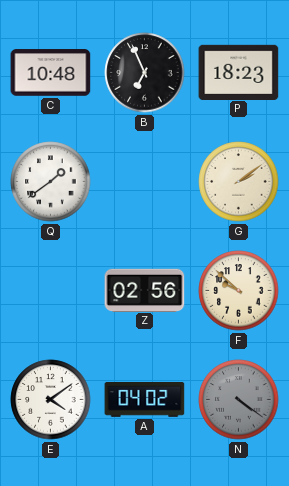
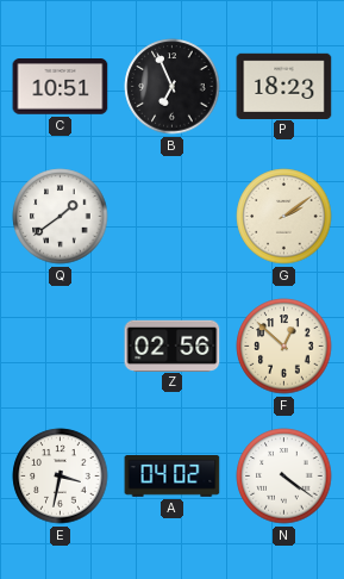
C: 10:48 -> 10:51 (61, 87)
F: 9:52 -> 12:52 (284, 347)
E: 4:09 -> 3:32 (61, 477)
N dial: grey -> white (284, 477)
